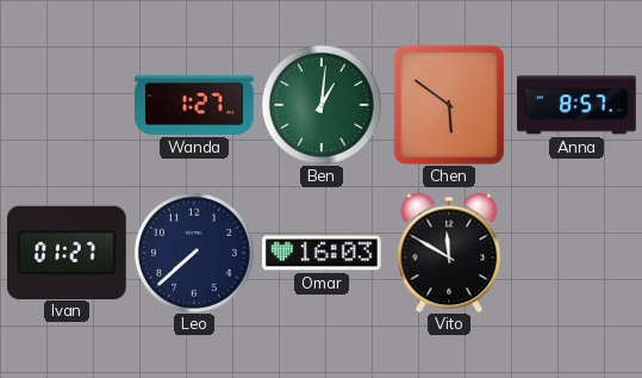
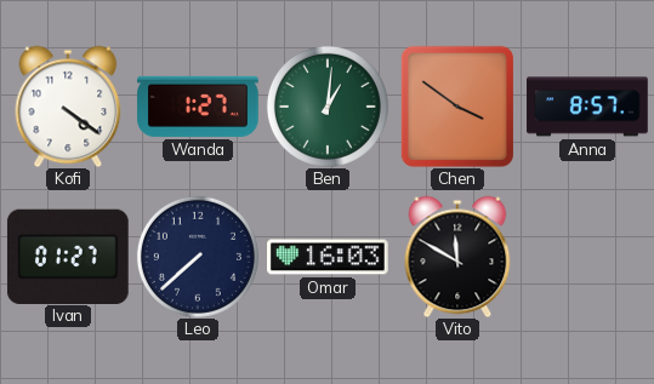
Kofi: none -> 4:21 (68, 107)
Chen: 5:51 -> 3:51 (457, 107)
